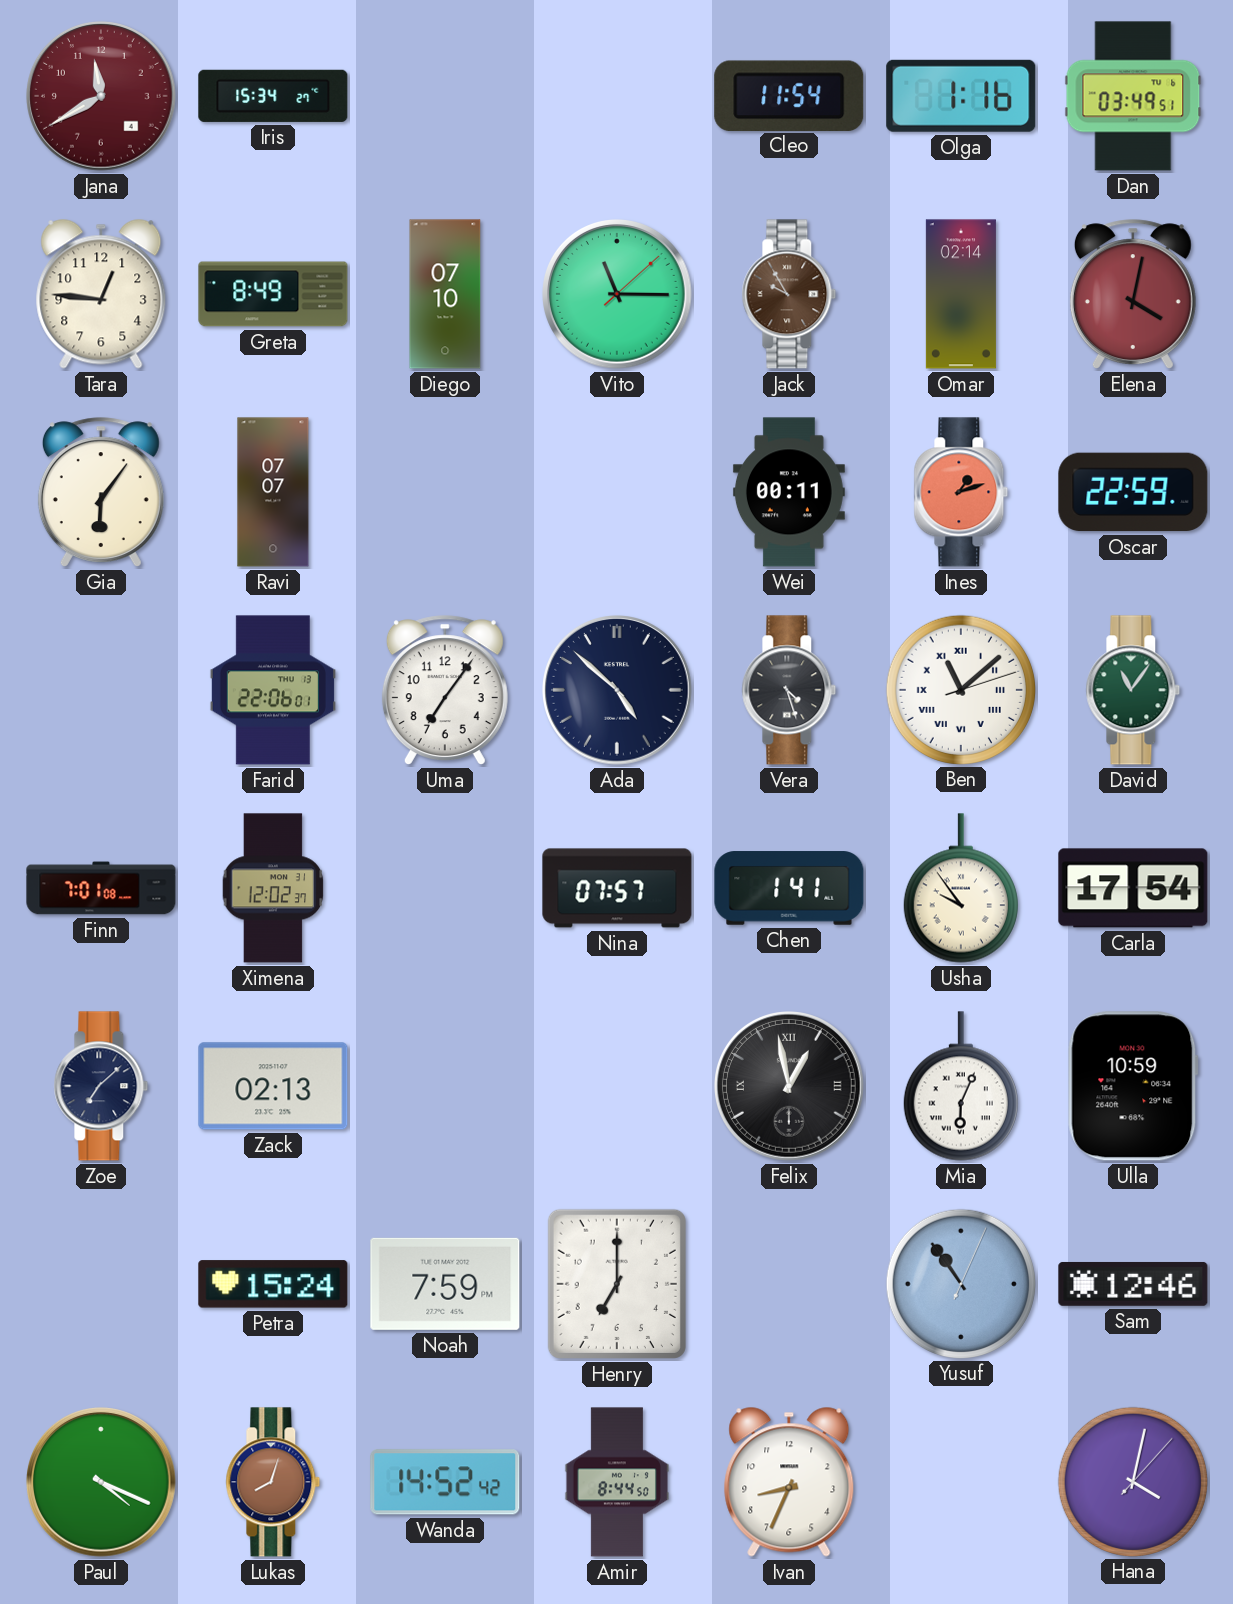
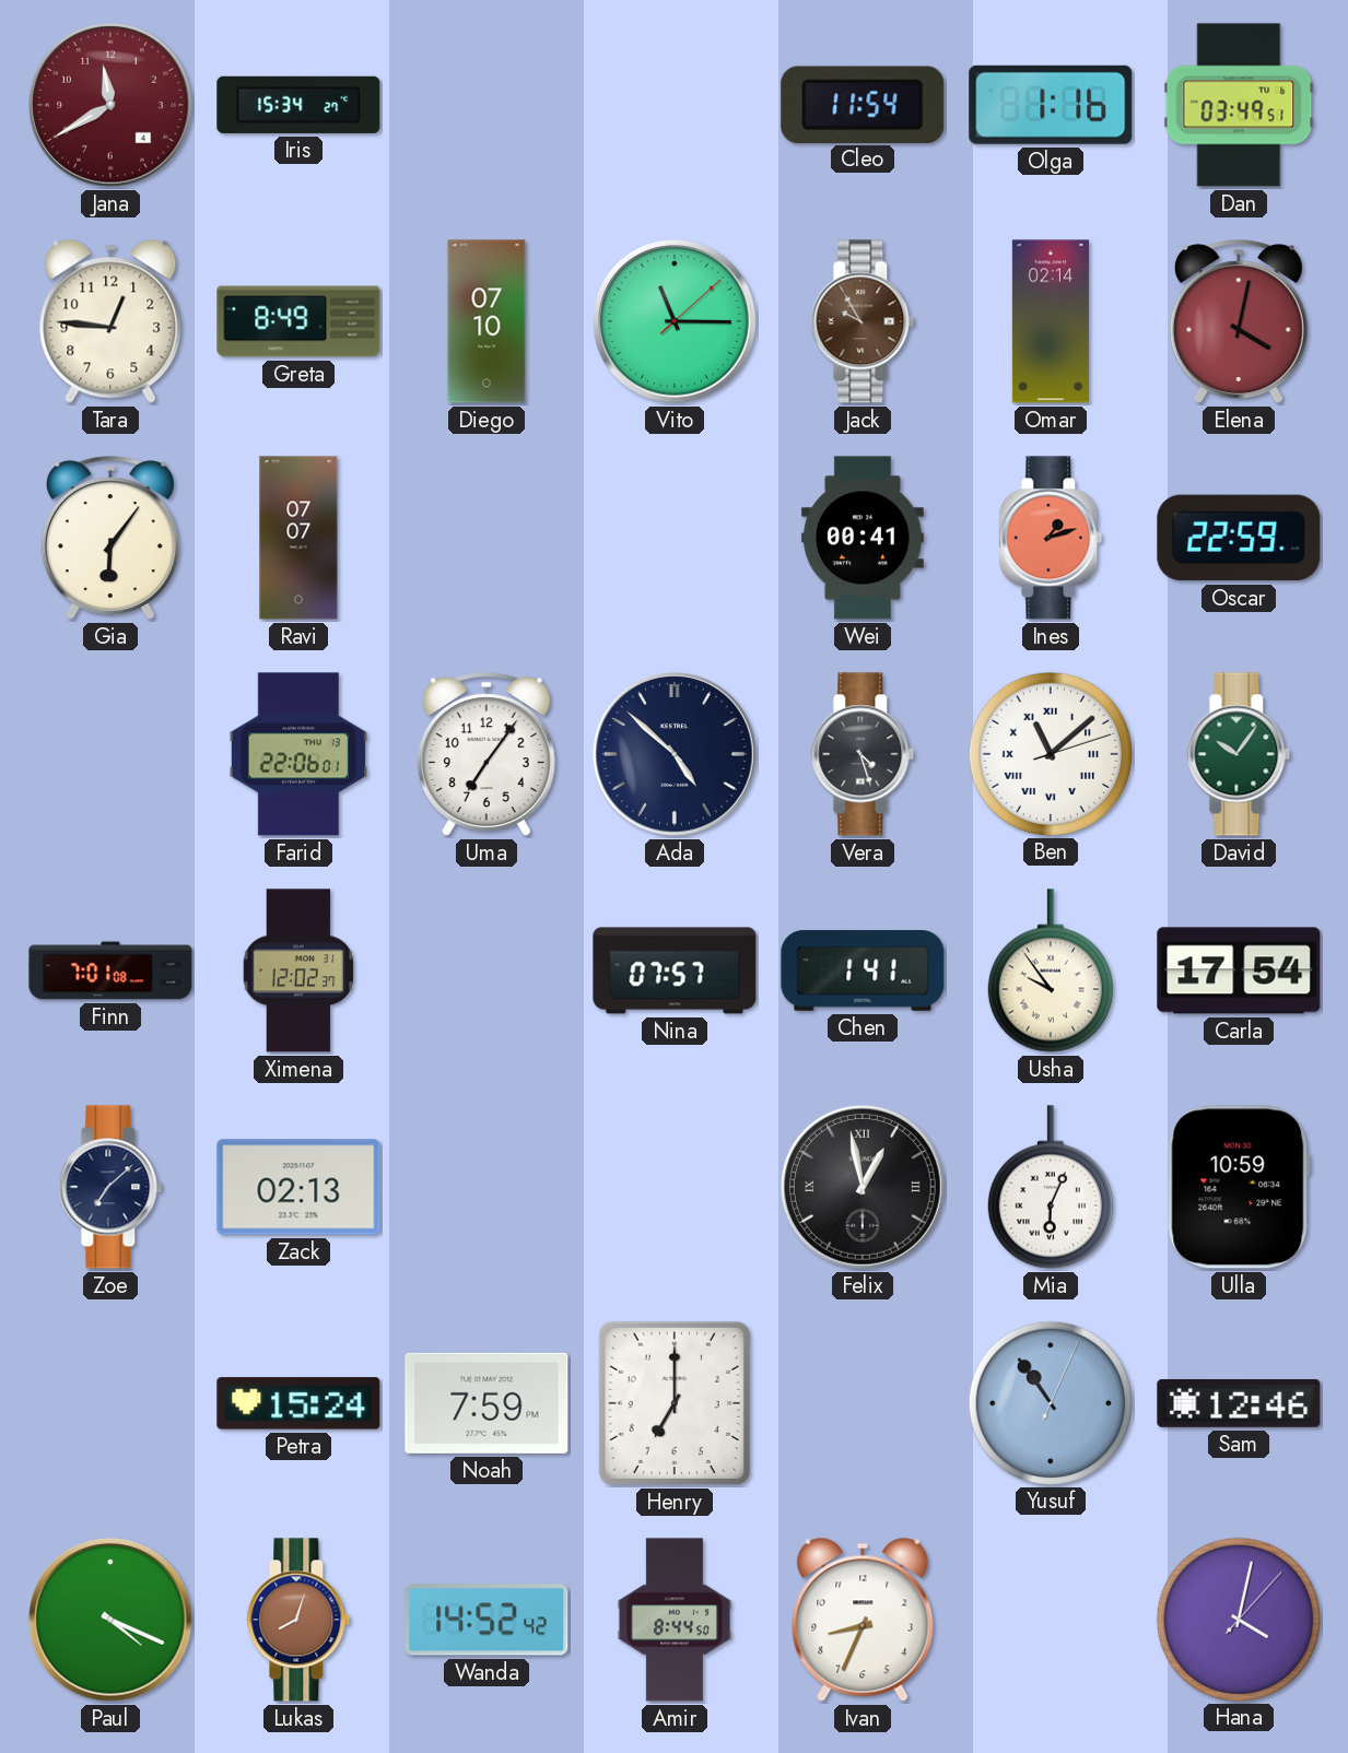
Wei: 00:11 -> 00:41 (863, 538)
David: 11:06 -> 10:06 (1239, 754)
